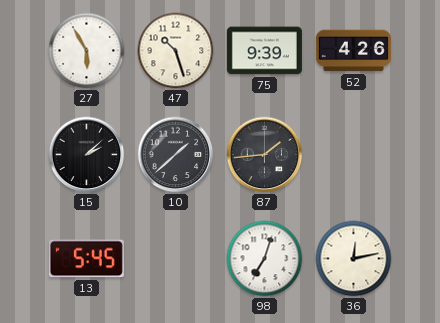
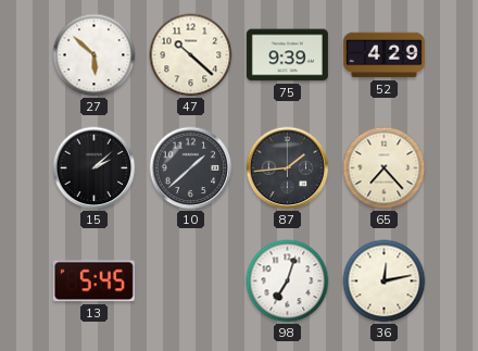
27: 5:55 -> 5:52 (95, 55)
47: 10:27 -> 10:22 (191, 55)
52: 4:26 -> 4:29 (383, 55)
65: none -> 7:23 (385, 168)
